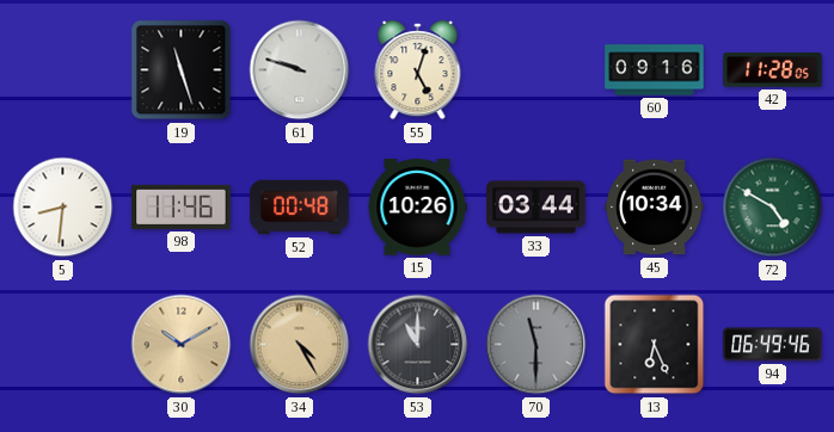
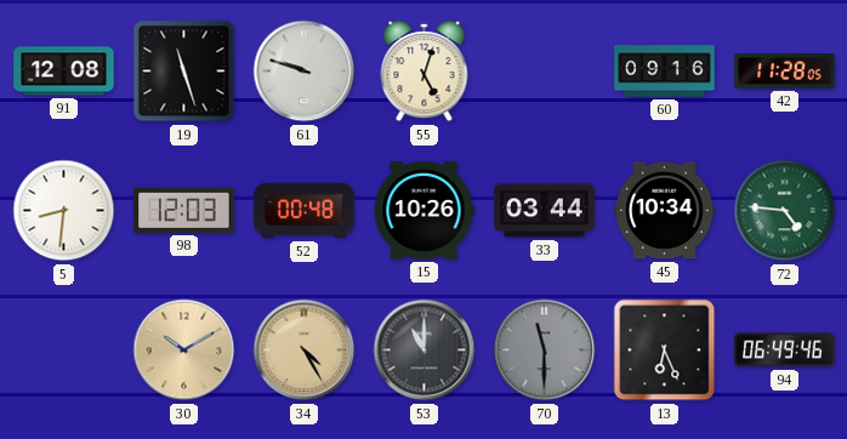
91: none -> 12:08 (64, 72)
98: 11:46 -> 12:03 (184, 210)
72: 4:50 -> 4:46 (785, 211)
